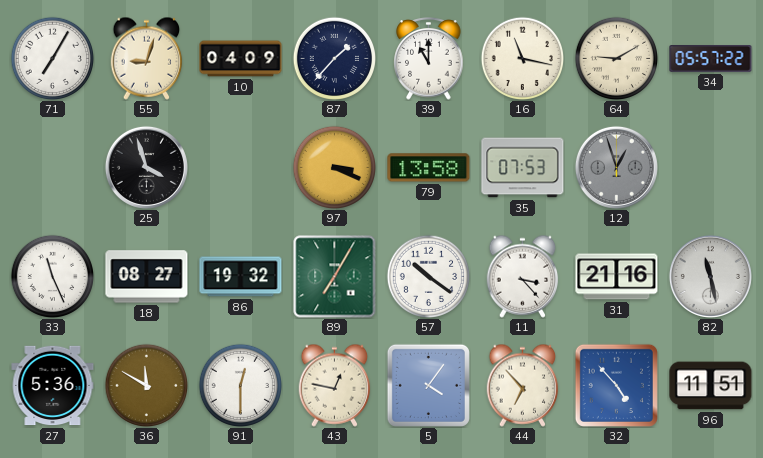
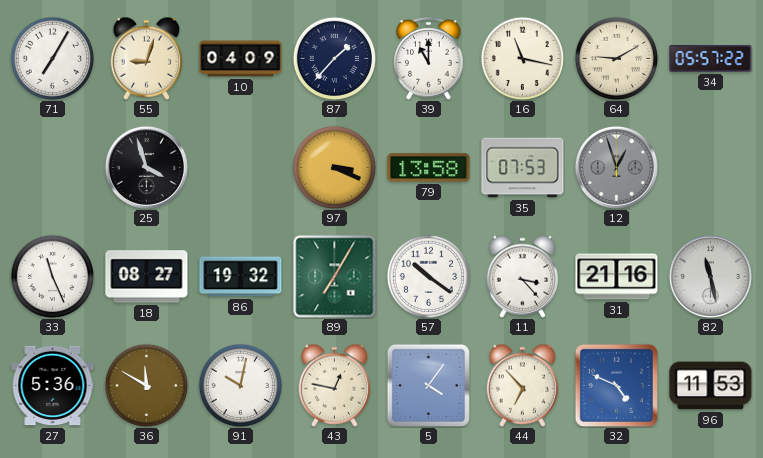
91: 12:30 -> 10:02 (240, 385)
32: 4:53 -> 4:49 (616, 385)
96: 11:51 -> 11:53 (711, 386)
